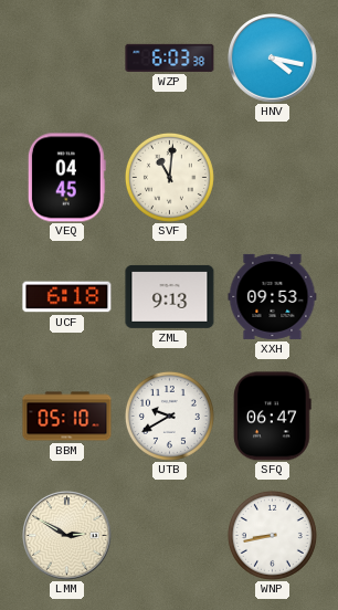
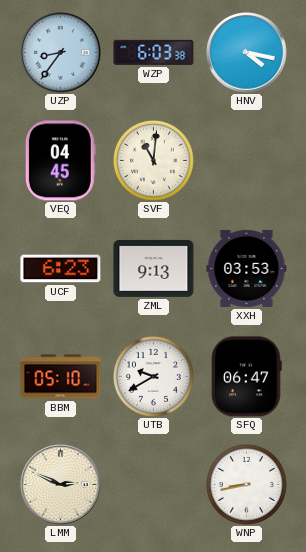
UZP: none -> 8:36 (61, 53)
UCF: 6:18 -> 6:23 (61, 269)
XXH: 09:53 -> 03:53 (247, 268)
LMM: 2:50 -> 2:49 (61, 485)
